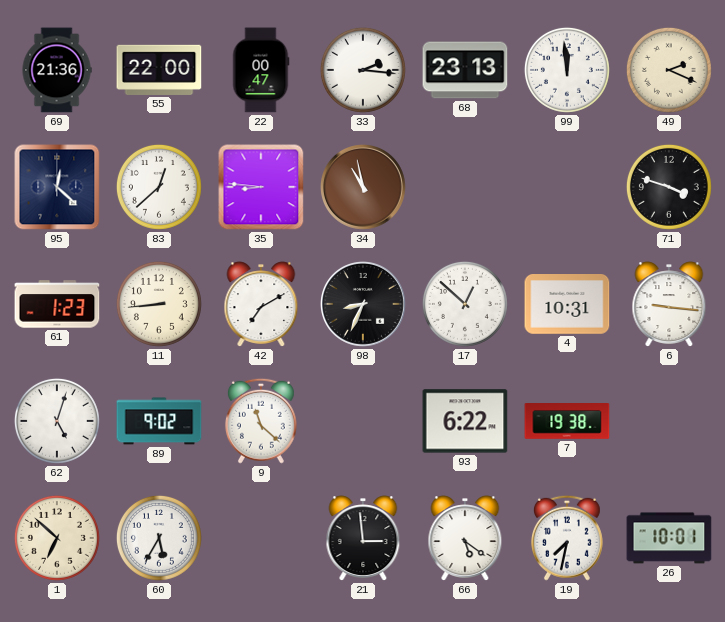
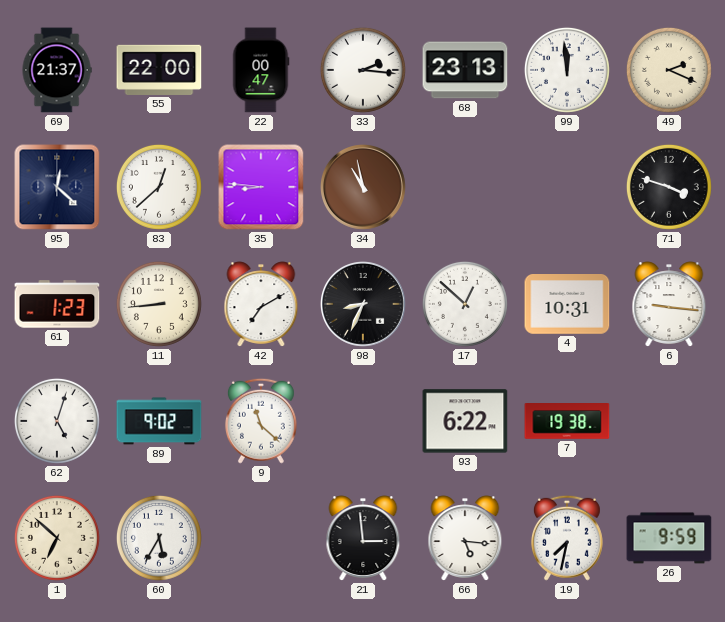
69: 21:36 -> 21:37 (57, 70)
66: 5:21 -> 5:16 (465, 538)
26: 10:01 -> 9:59 (669, 538)
